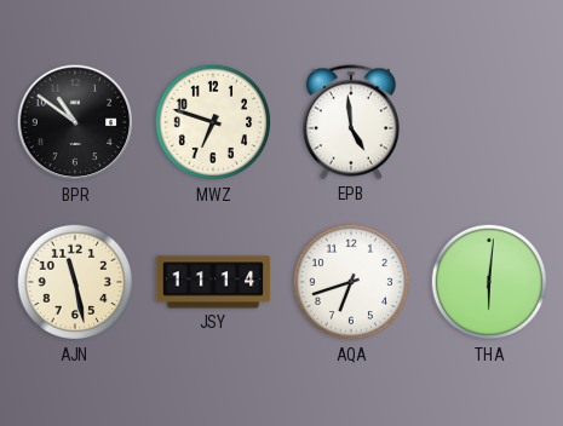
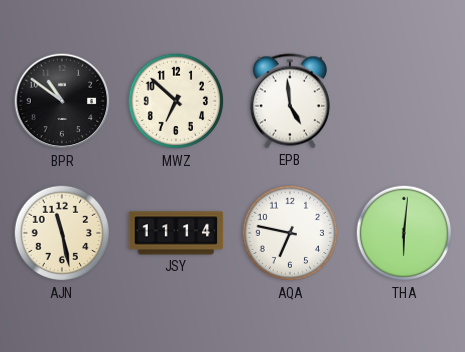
MWZ: 6:48 -> 6:52 (176, 101)
AQA: 6:42 -> 6:47 (290, 233)
